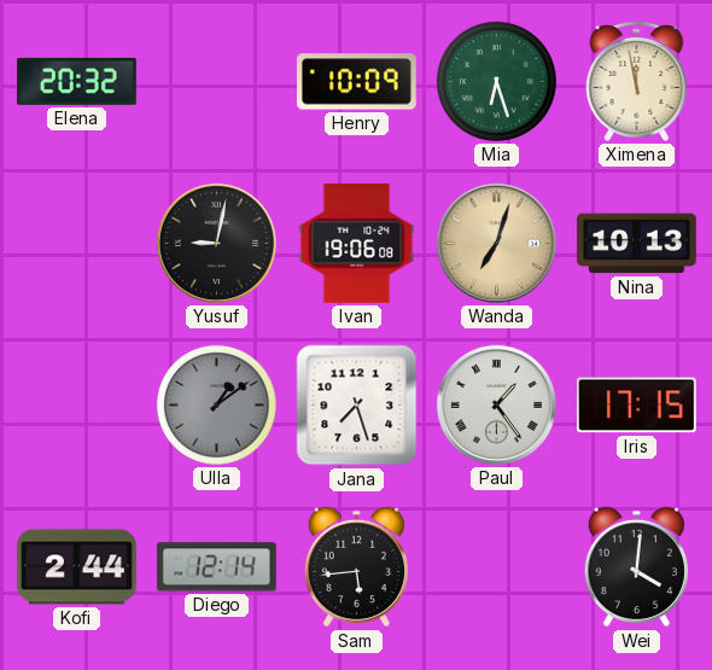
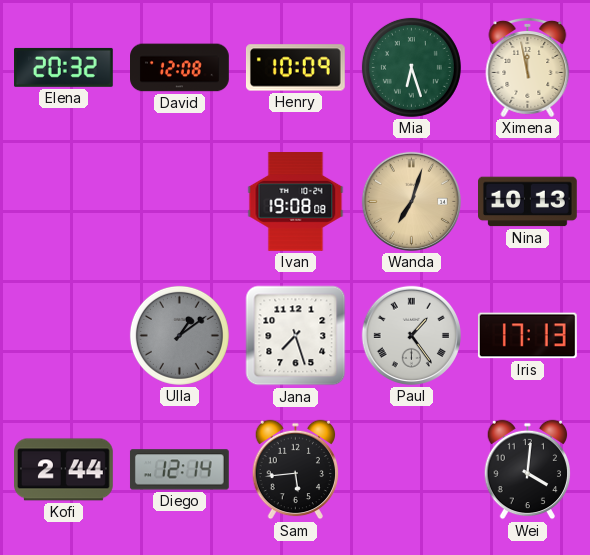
David: none -> 12:08 (180, 68)
Yusuf: 9:02 -> none (216, 243)
Ivan: 19:06 -> 19:08 (296, 202)
Iris: 17:15 -> 17:13 (527, 336)
